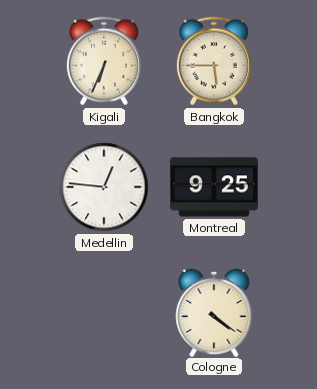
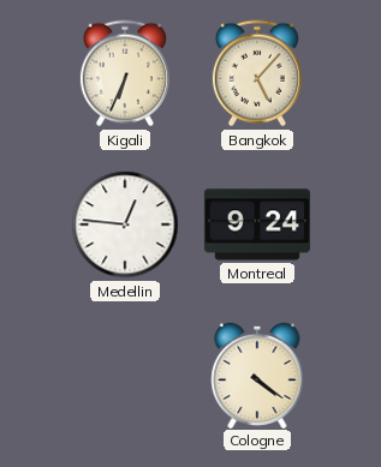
Bangkok: 5:45 -> 5:07 (257, 73)
Montreal: 9:25 -> 9:24 (257, 224)
